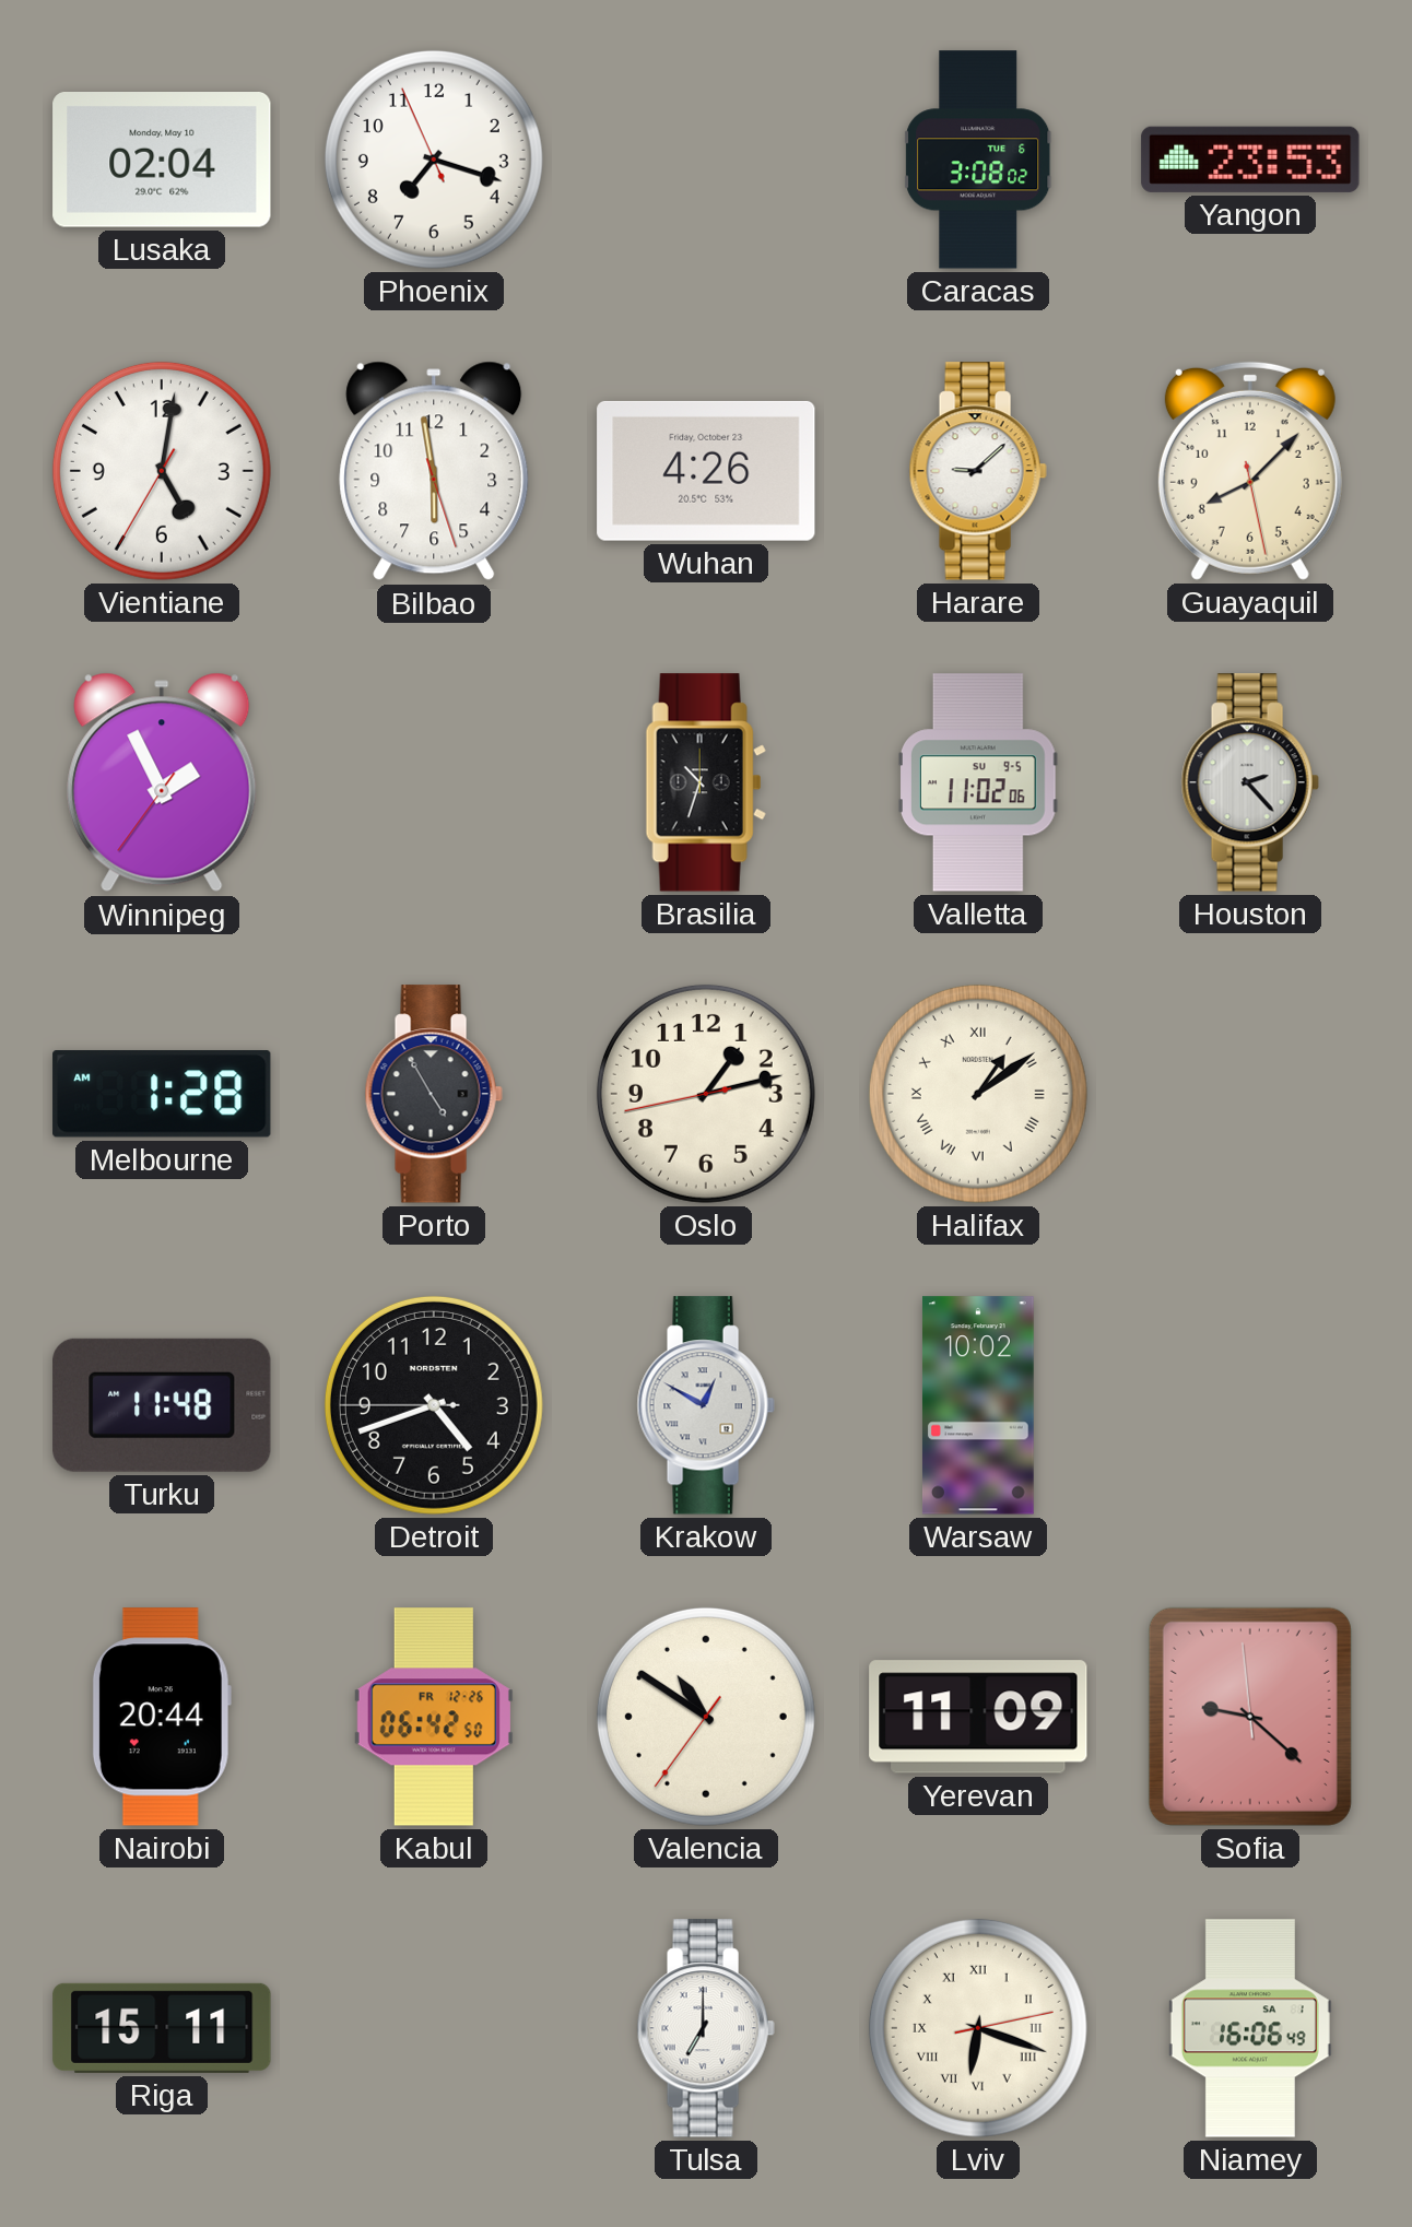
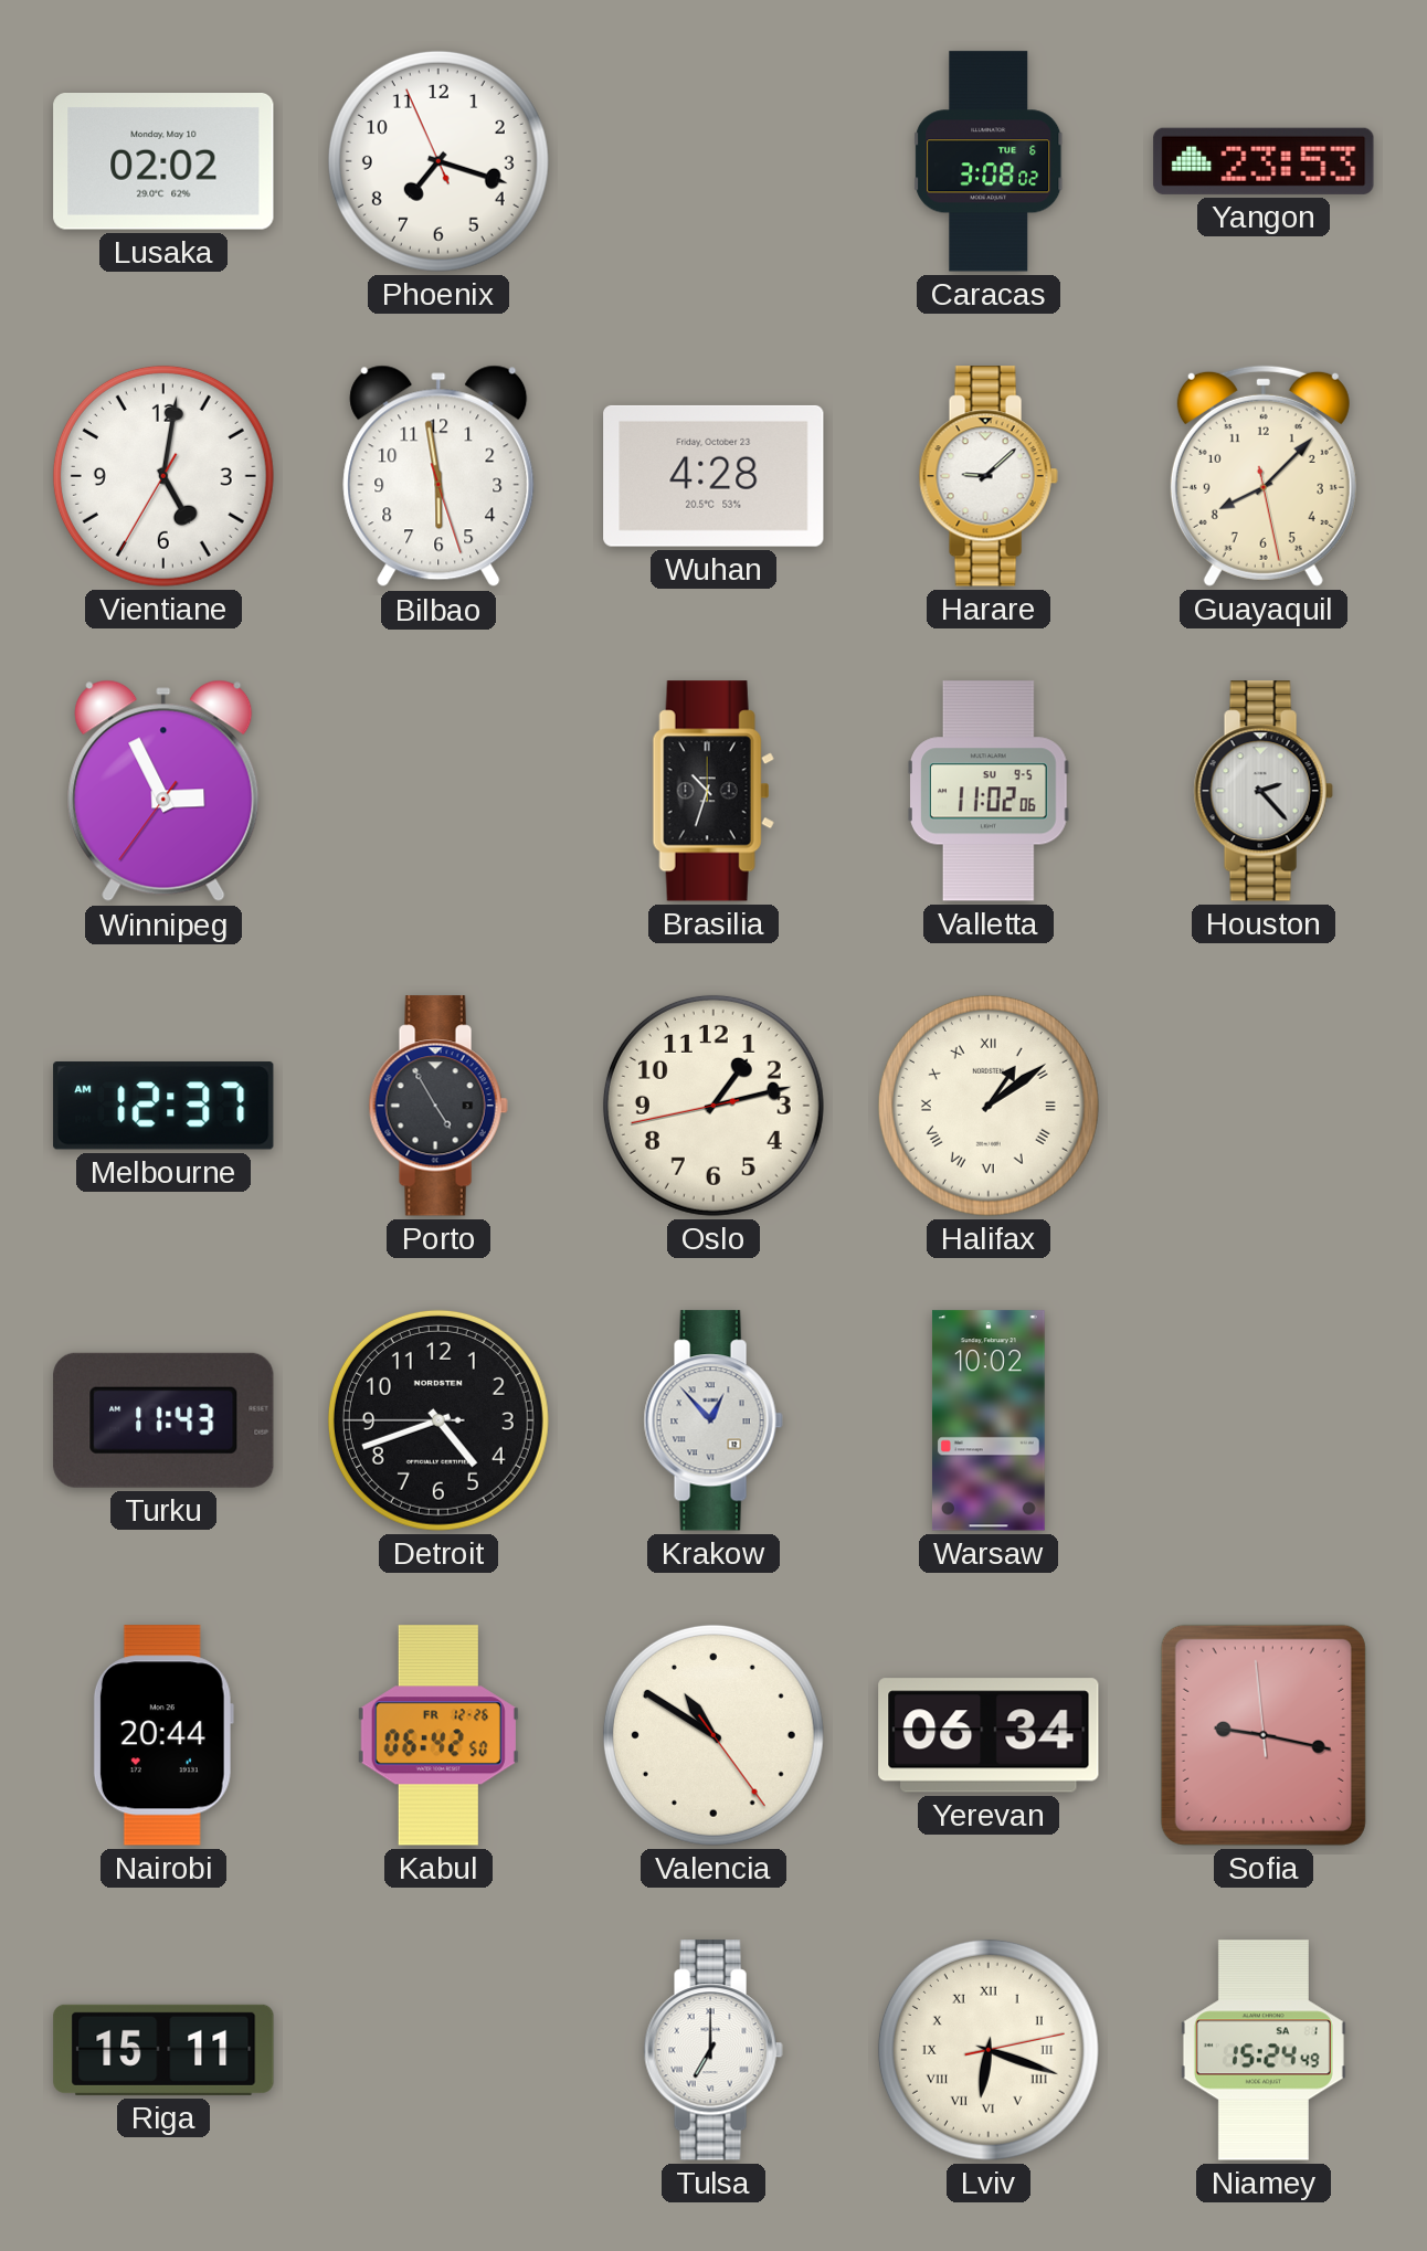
Lusaka: 02:04 -> 02:02 (163, 162)
Wuhan: 4:26 -> 4:28 (714, 476)
Winnipeg: 1:55 -> 2:55 (163, 791)
Melbourne: 1:28 -> 12:37 (163, 1106)
Turku: 11:48 -> 11:43 (163, 1420)
Krakow: 12:50 -> 12:53 (714, 1420)
Valencia: 10:50:36 -> 10:50:24 (714, 1735)
Yerevan: 11:09 -> 06:34 (989, 1735)
Sofia: 9:21 -> 9:16 (1264, 1735)
Niamey: 16:06 -> 15:24 (1264, 2050)
